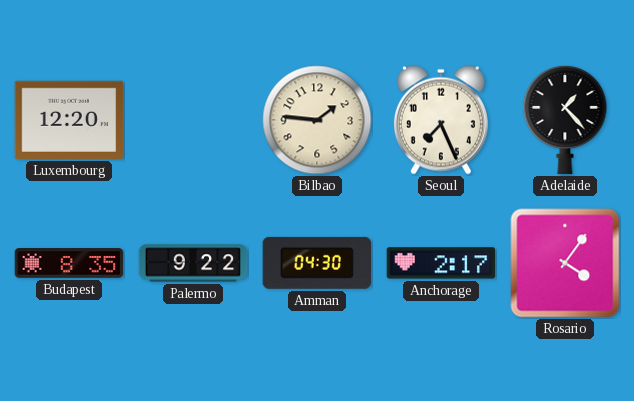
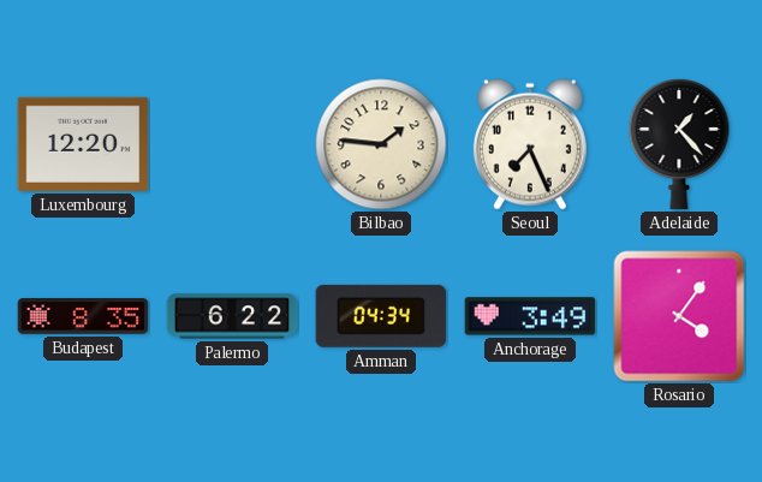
Palermo: 9:22 -> 6:22 (232, 316)
Amman: 04:30 -> 04:34 (381, 316)
Anchorage: 2:17 -> 3:49 (530, 316)
